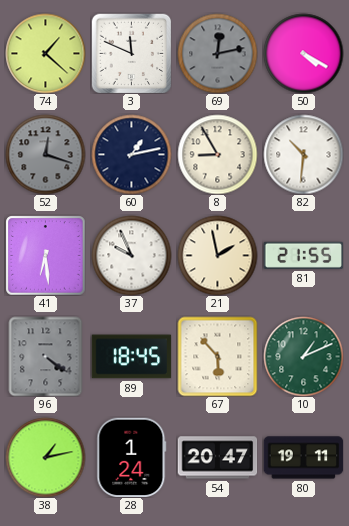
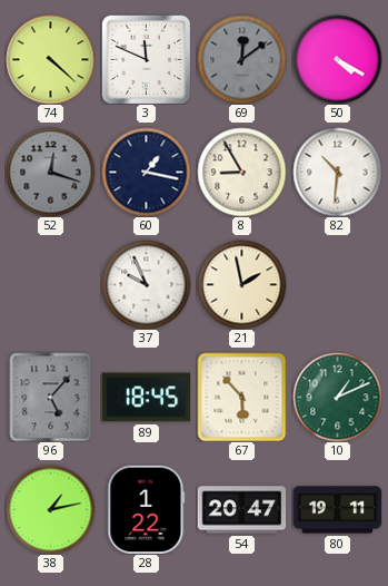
74: 1:22 -> 4:22 (50, 59)
69: 12:13 -> 12:09 (241, 59)
60: 1:13 -> 1:17 (146, 172)
41: 6:29 -> none (45, 255)
81: 21:55 -> none (303, 255)
96: 4:21 -> 5:07 (51, 397)
28: 1:24 -> 1:22 (147, 509)
